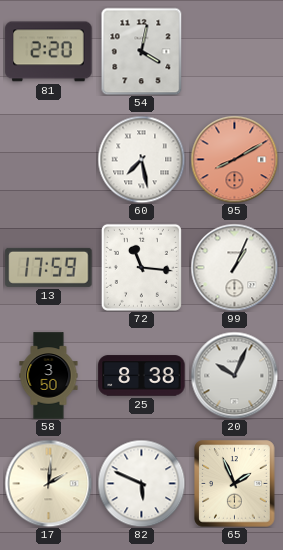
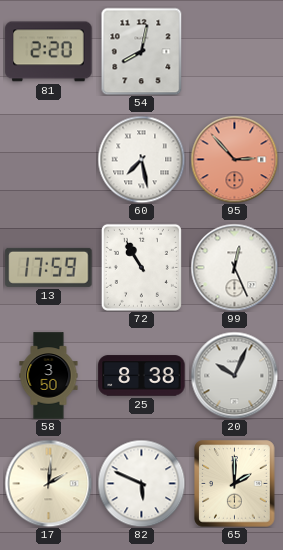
54: 4:02 -> 8:02 (142, 51)
95: 8:10 -> 2:53 (234, 159)
72: 11:16 -> 10:55 (141, 267)
99: 1:04 -> 12:26 (234, 267)
65: 1:56 -> 2:00 (235, 484)
